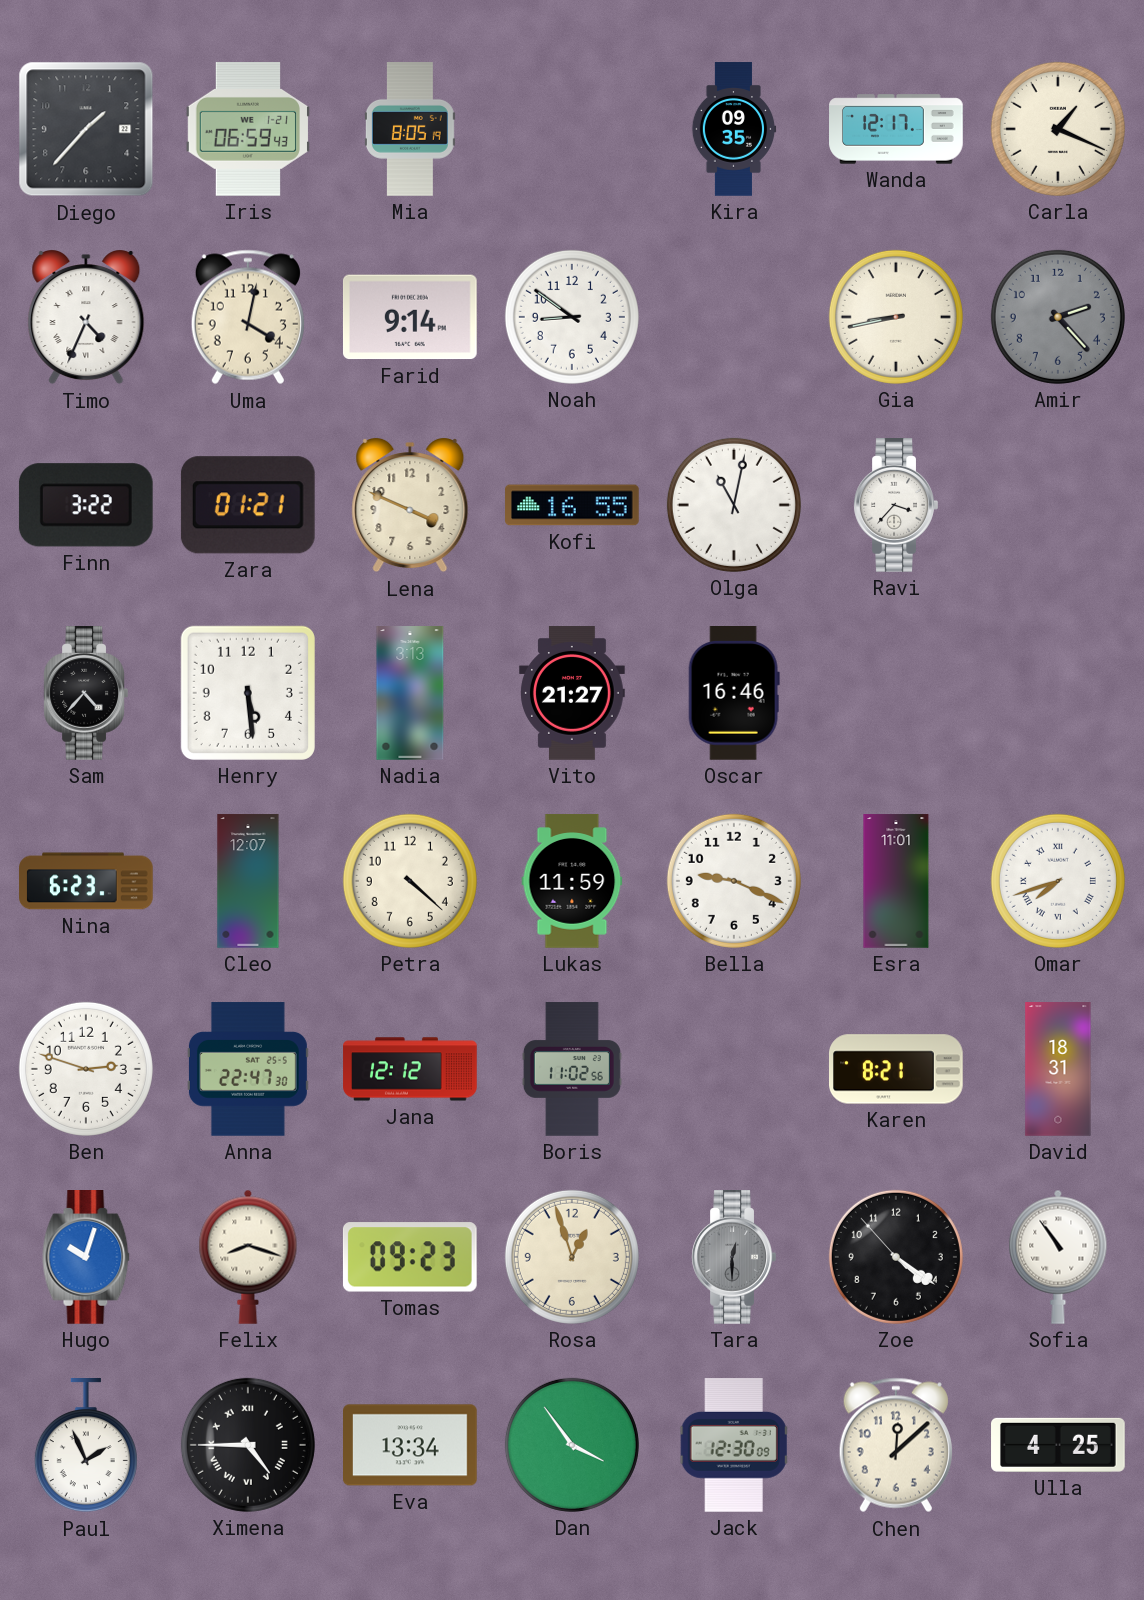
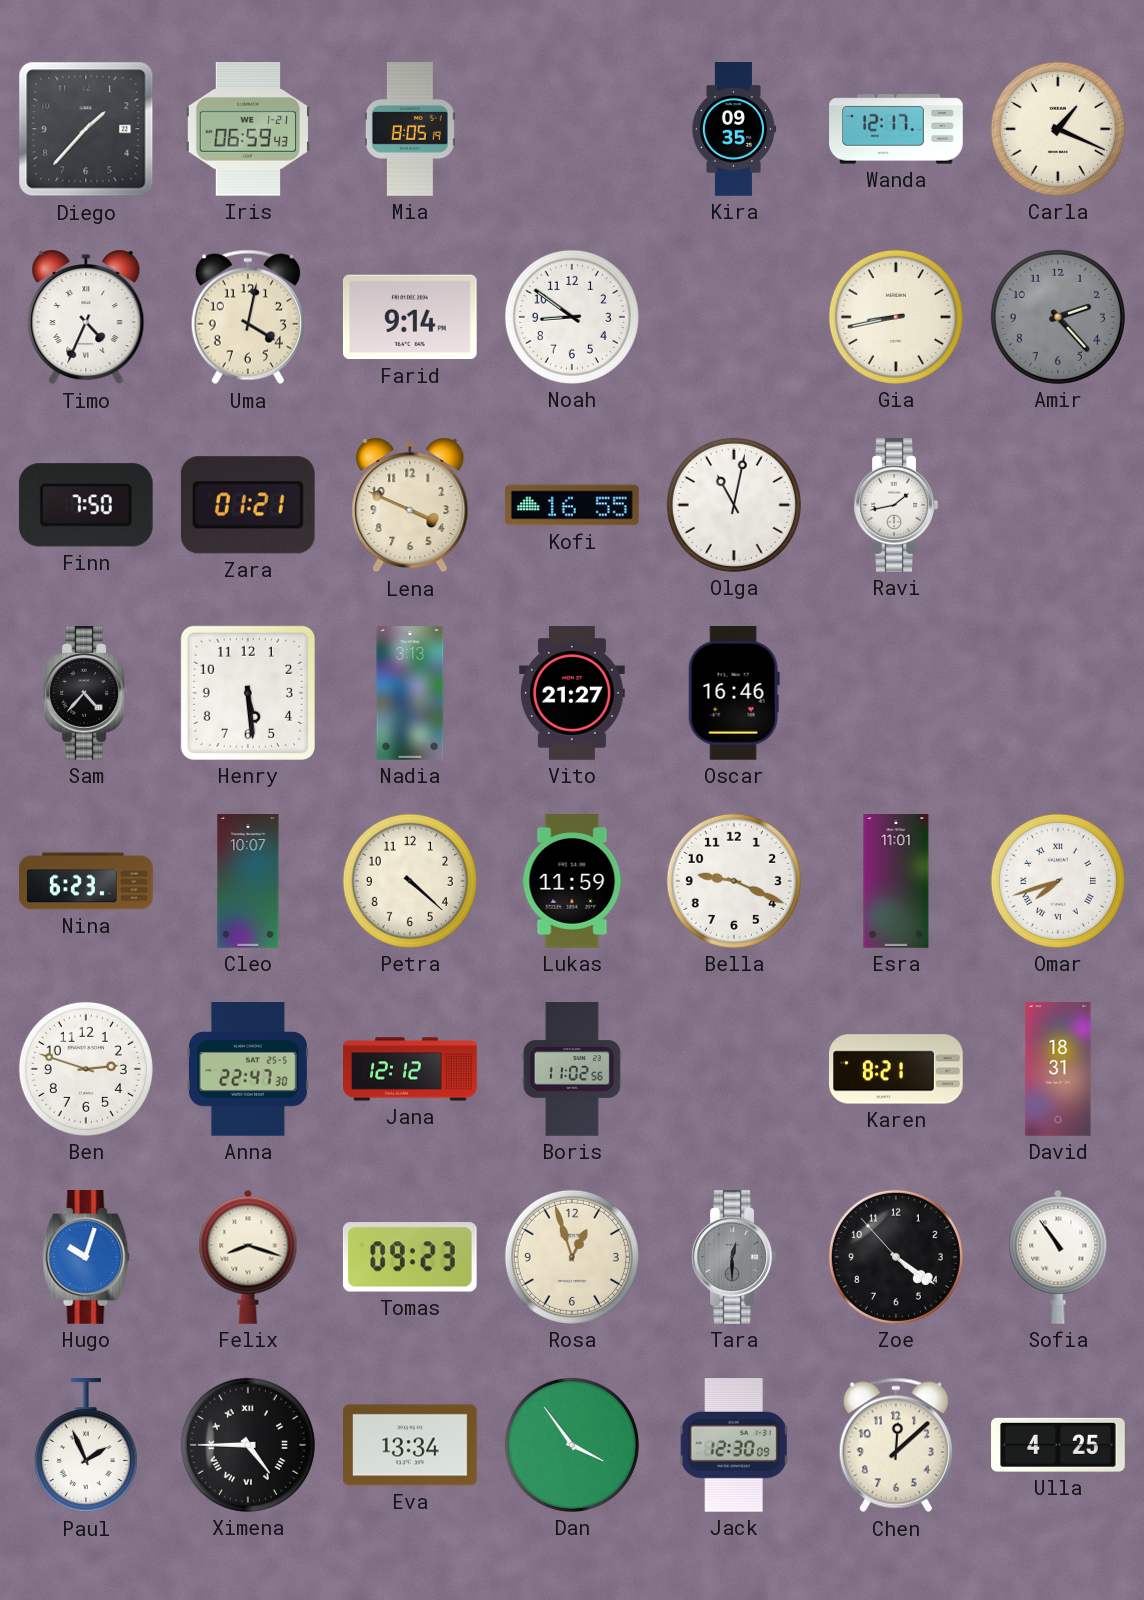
Finn: 3:22 -> 7:50 (86, 505)
Ravi: 3:37 -> 1:43 (896, 506)
Cleo: 12:07 -> 10:07 (248, 881)
